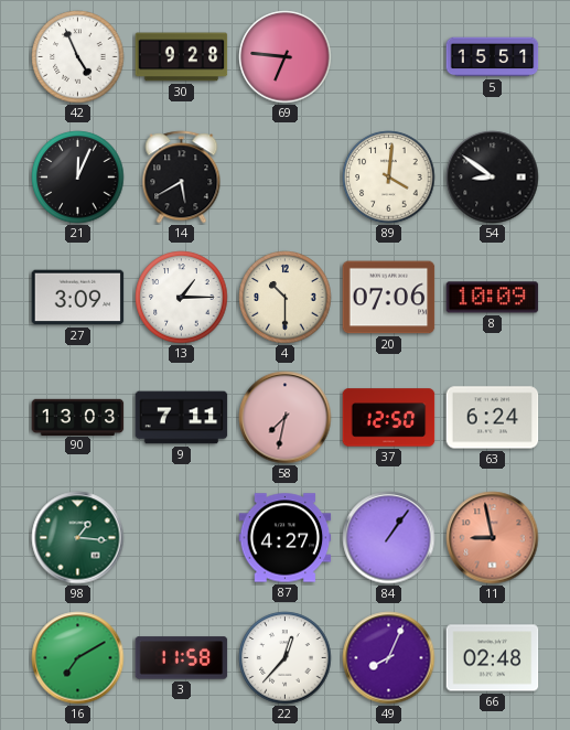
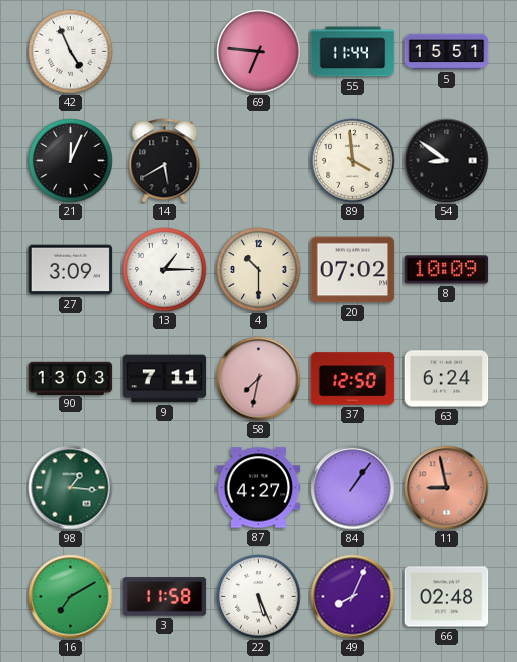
30: 9:28 -> none (182, 57)
55: none -> 11:44 (353, 52)
89: 4:01 -> 3:59 (353, 161)
20: 07:06 -> 07:02 (353, 270)
22: 12:37 -> 5:26 (259, 597)
